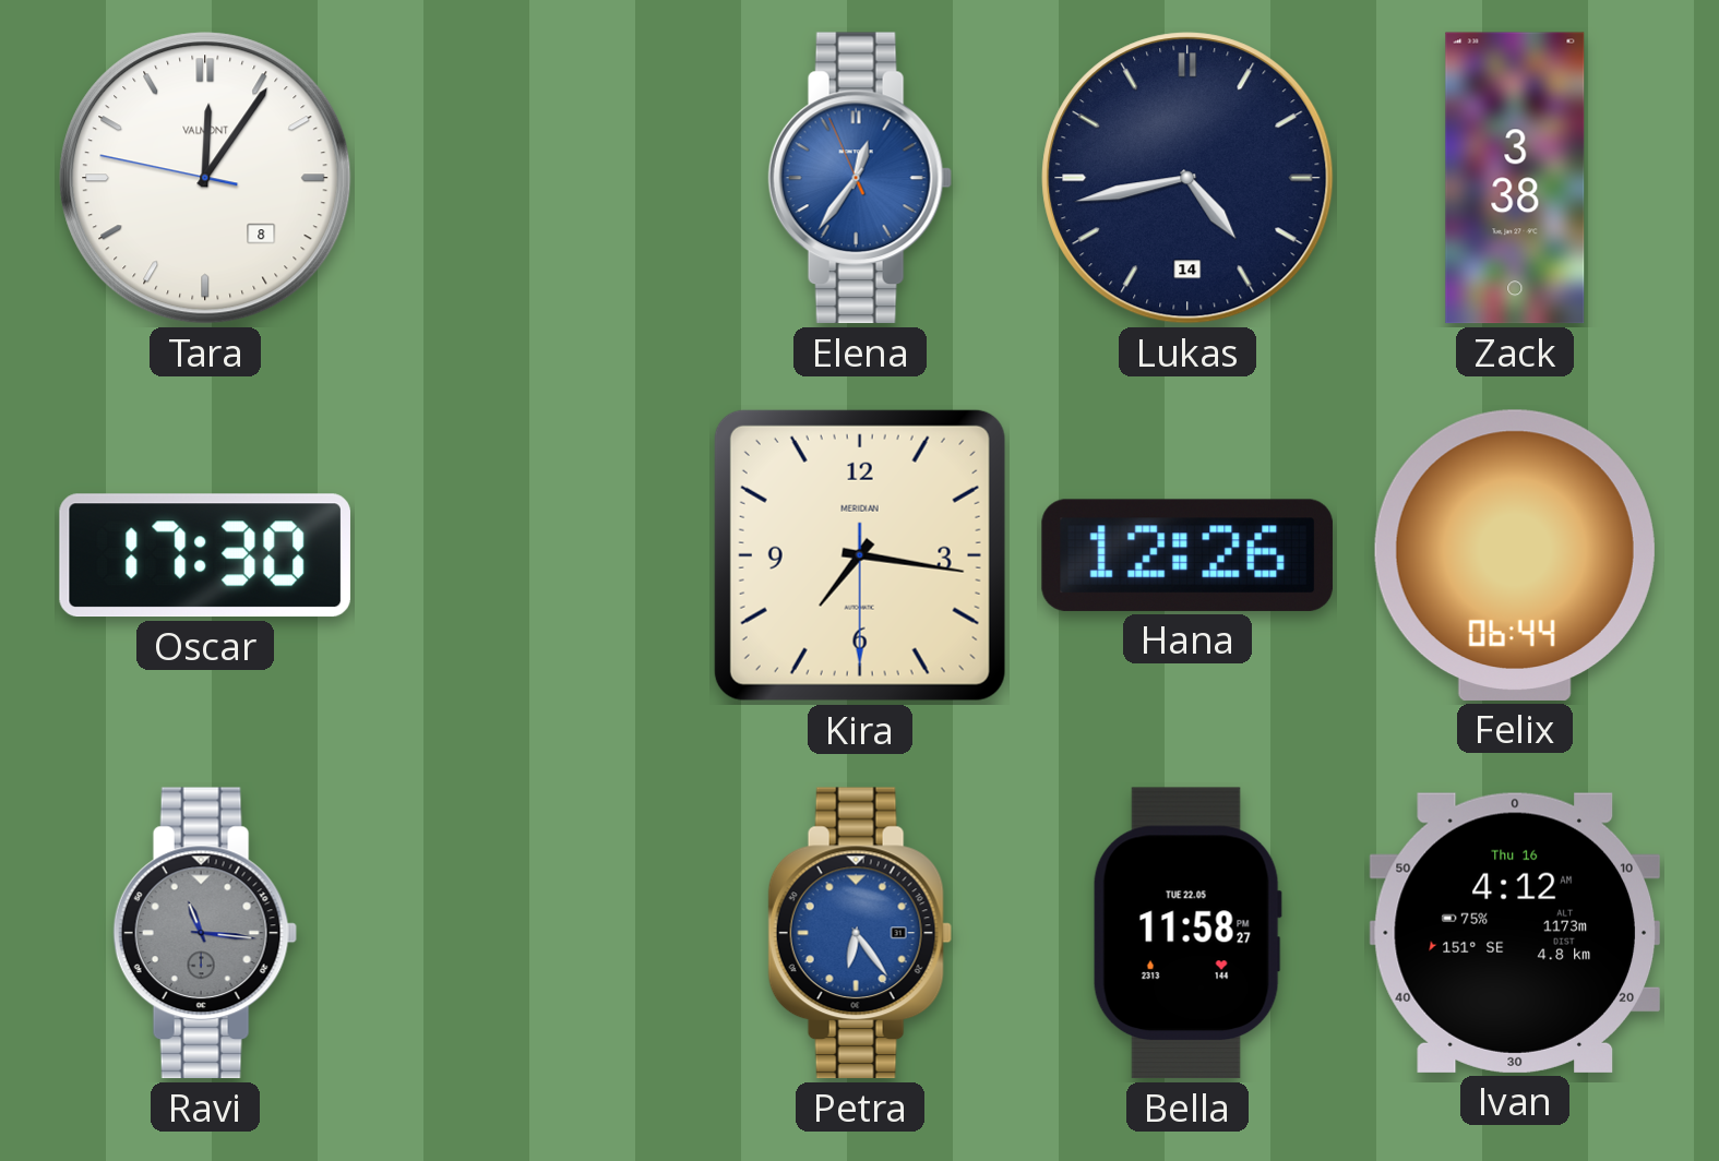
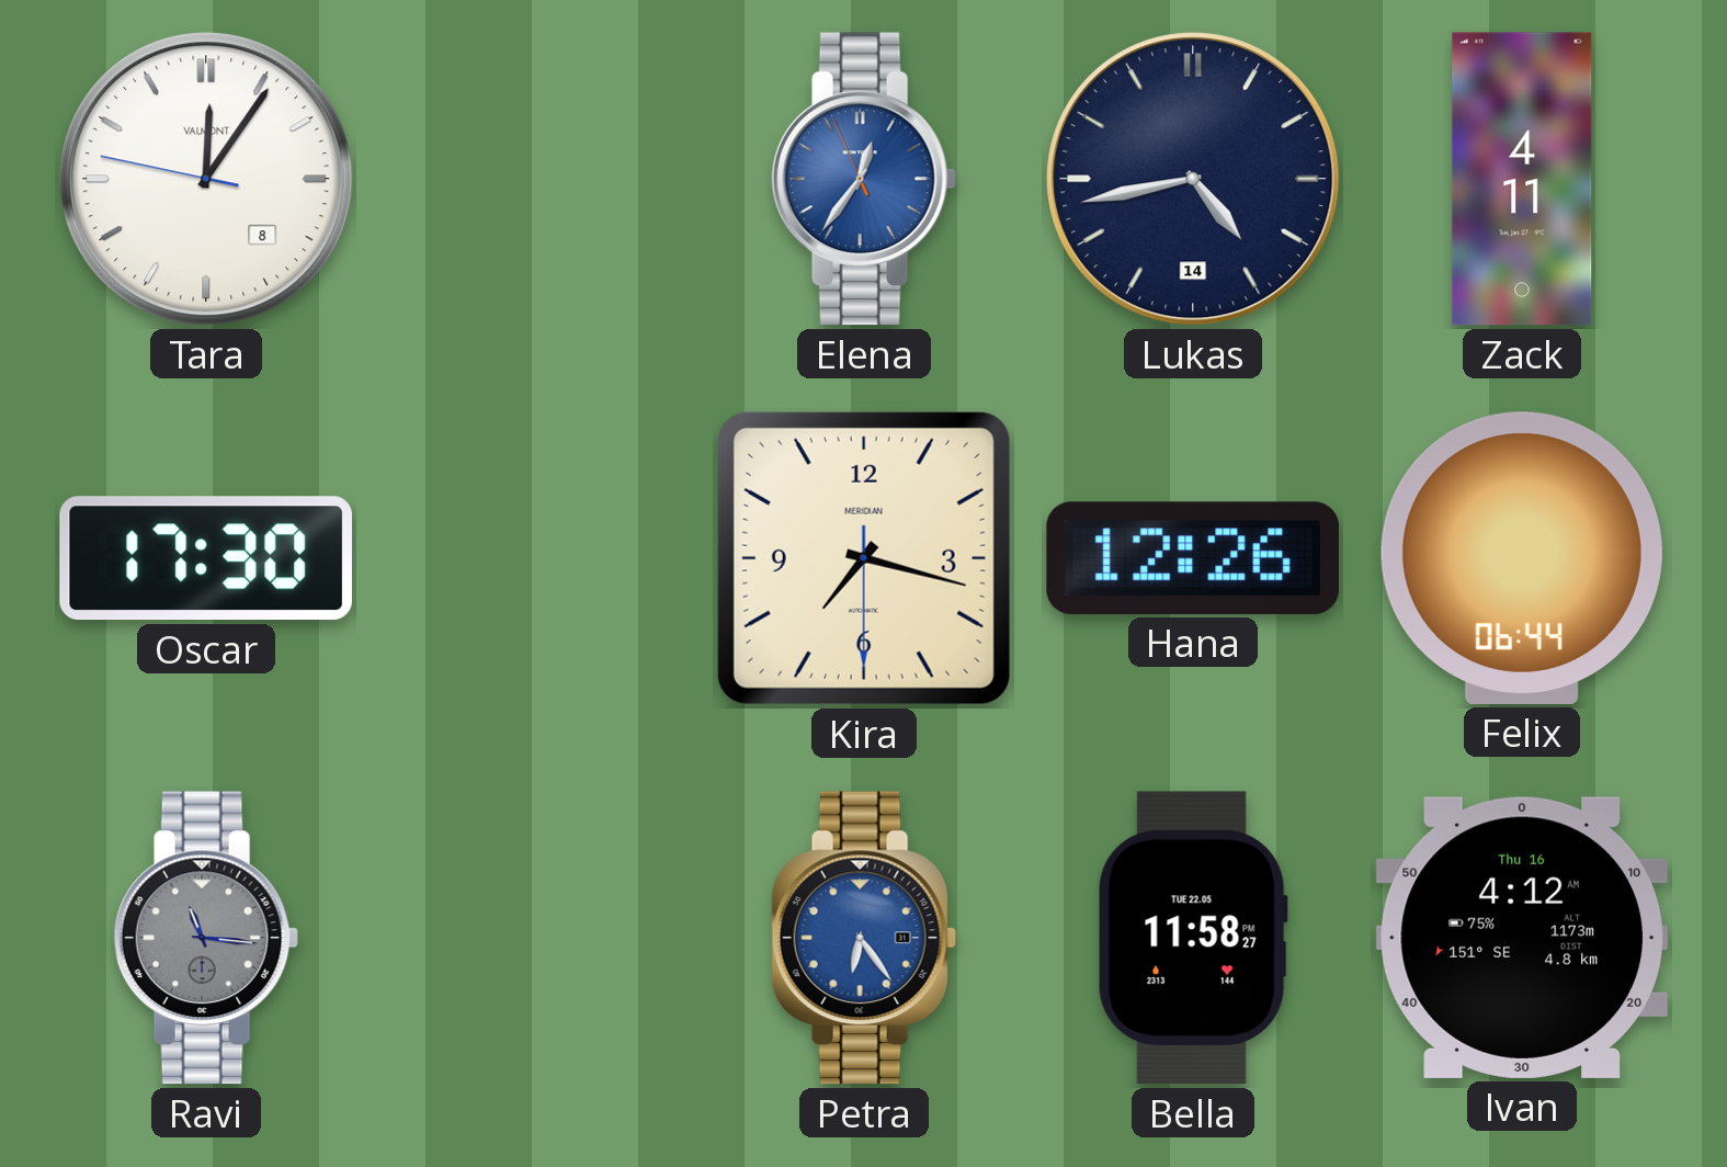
Zack: 3:38 -> 4:11 (1522, 179)
Kira: 7:16 -> 7:17 (864, 558)
